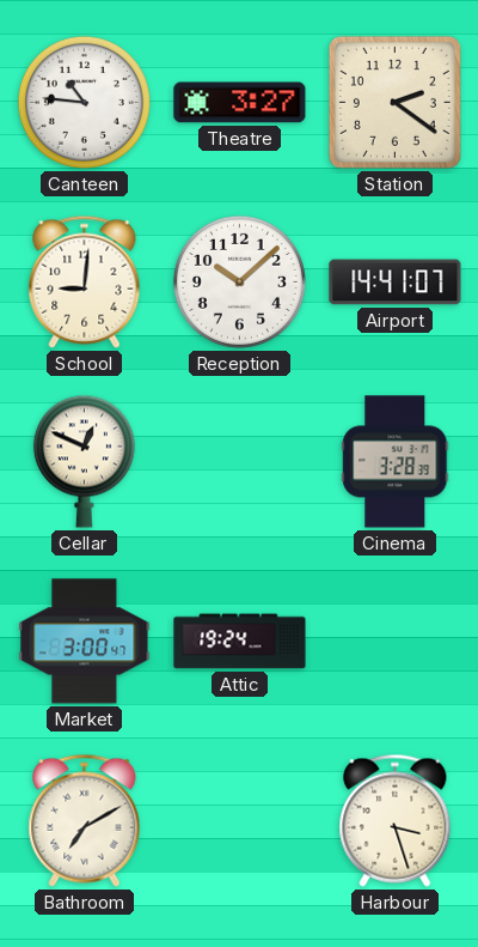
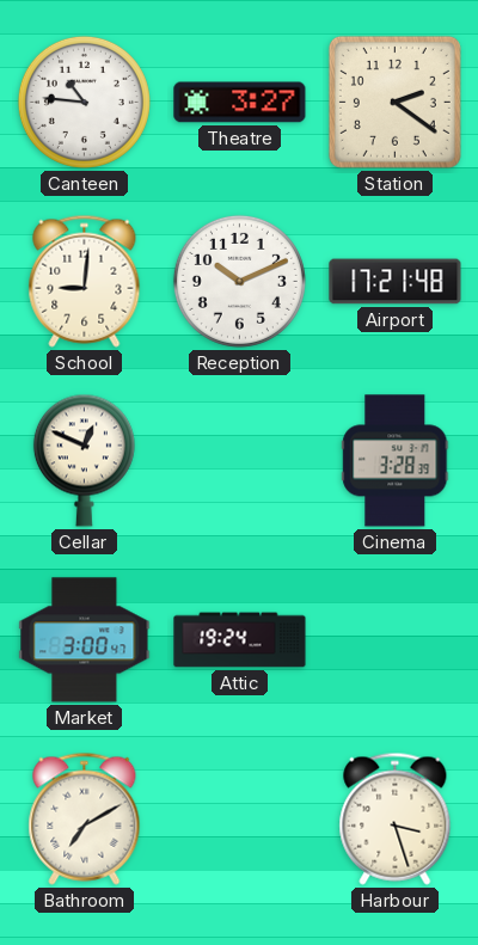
Reception: 10:08 -> 10:11 (239, 281)
Airport: 14:41 -> 17:21 (396, 282)
